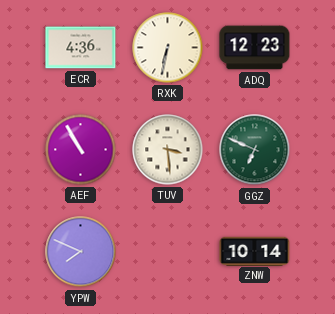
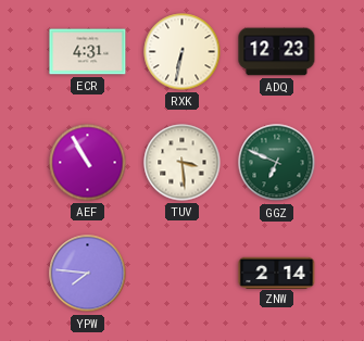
ECR: 4:36 -> 4:31 (88, 52)
YPW: 7:49 -> 7:46 (88, 274)
ZNW: 10:14 -> 2:14 (277, 273)
